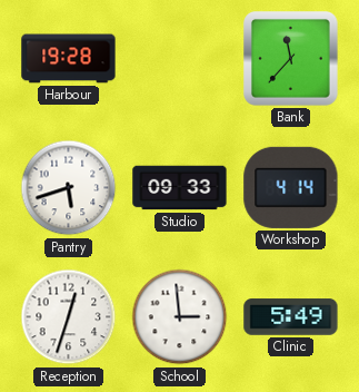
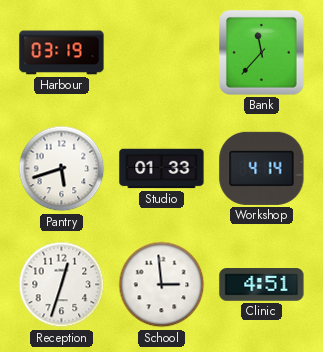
Harbour: 19:28 -> 03:19 (62, 53)
Studio: 09:33 -> 01:33 (162, 169)
Clinic: 5:49 -> 4:51 (262, 285)
